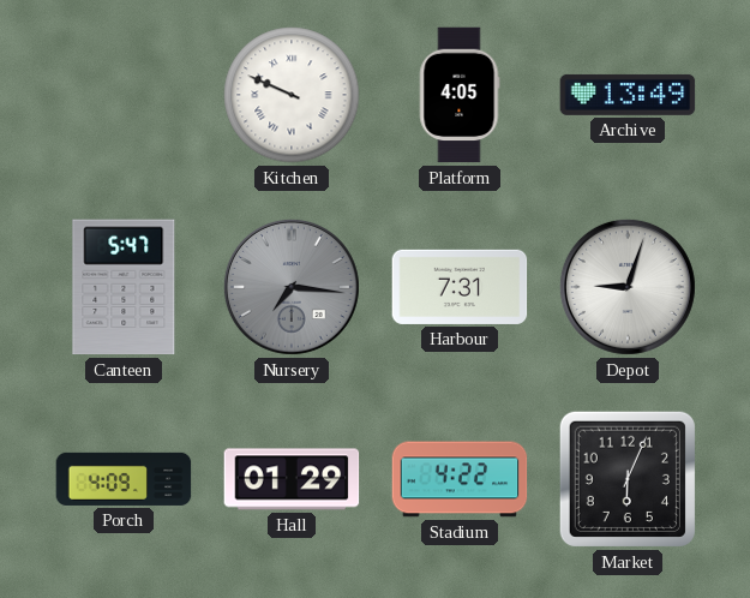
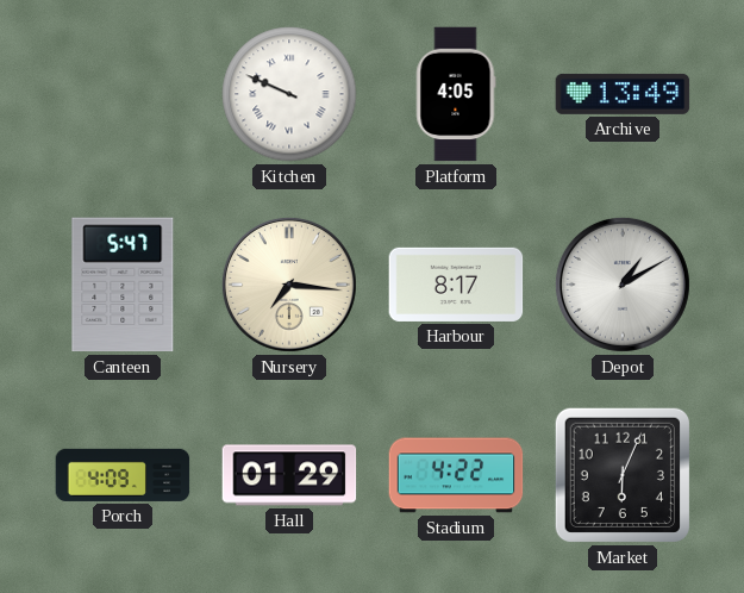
Nursery dial: grey -> cream (289, 285)
Harbour: 7:31 -> 8:17 (456, 285)
Depot: 9:03 -> 1:10 (623, 285)
